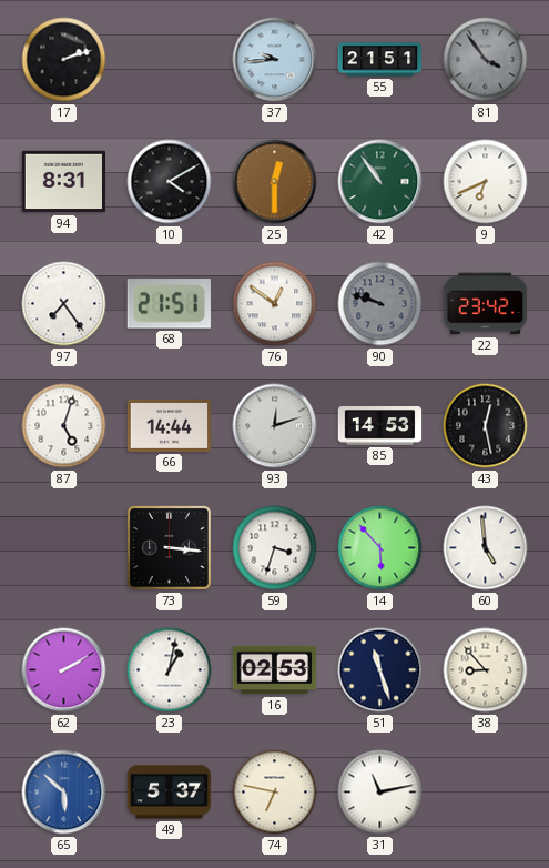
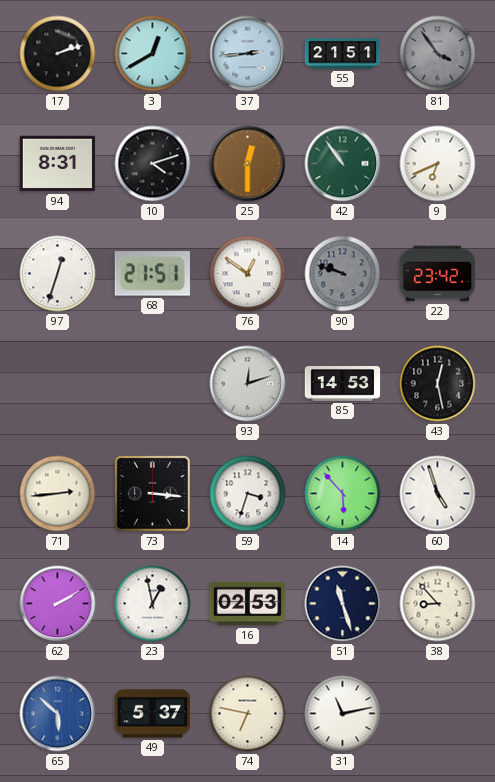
3: none -> 12:40 (153, 54)
37: 9:44 -> 2:44 (248, 54)
10: 4:10 -> 4:12 (153, 164)
97: 7:24 -> 12:33 (58, 274)
87: 5:03 -> none (64, 426)
66: 14:44 -> none (170, 425)
71: none -> 2:44 (58, 494)
60: 4:59 -> 4:57 (438, 494)
23: 1:02 -> 12:58 (153, 604)
